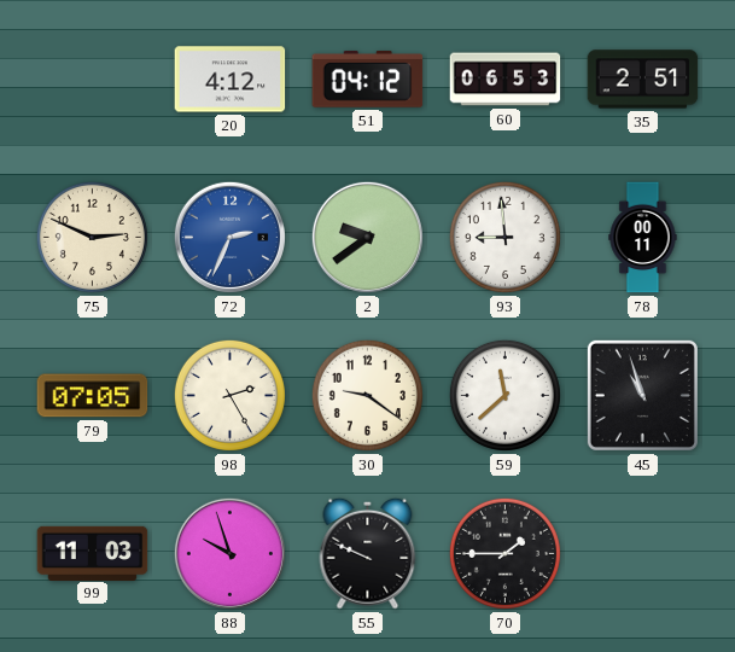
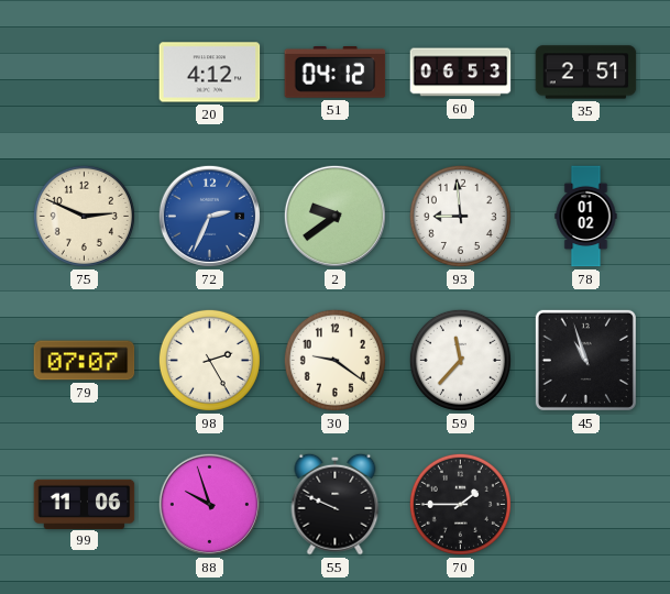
78: 00:11 -> 01:02 (586, 217)
79: 07:05 -> 07:07 (85, 361)
59: 11:38 -> 11:37 (460, 360)
99: 11:03 -> 11:06 (85, 504)
